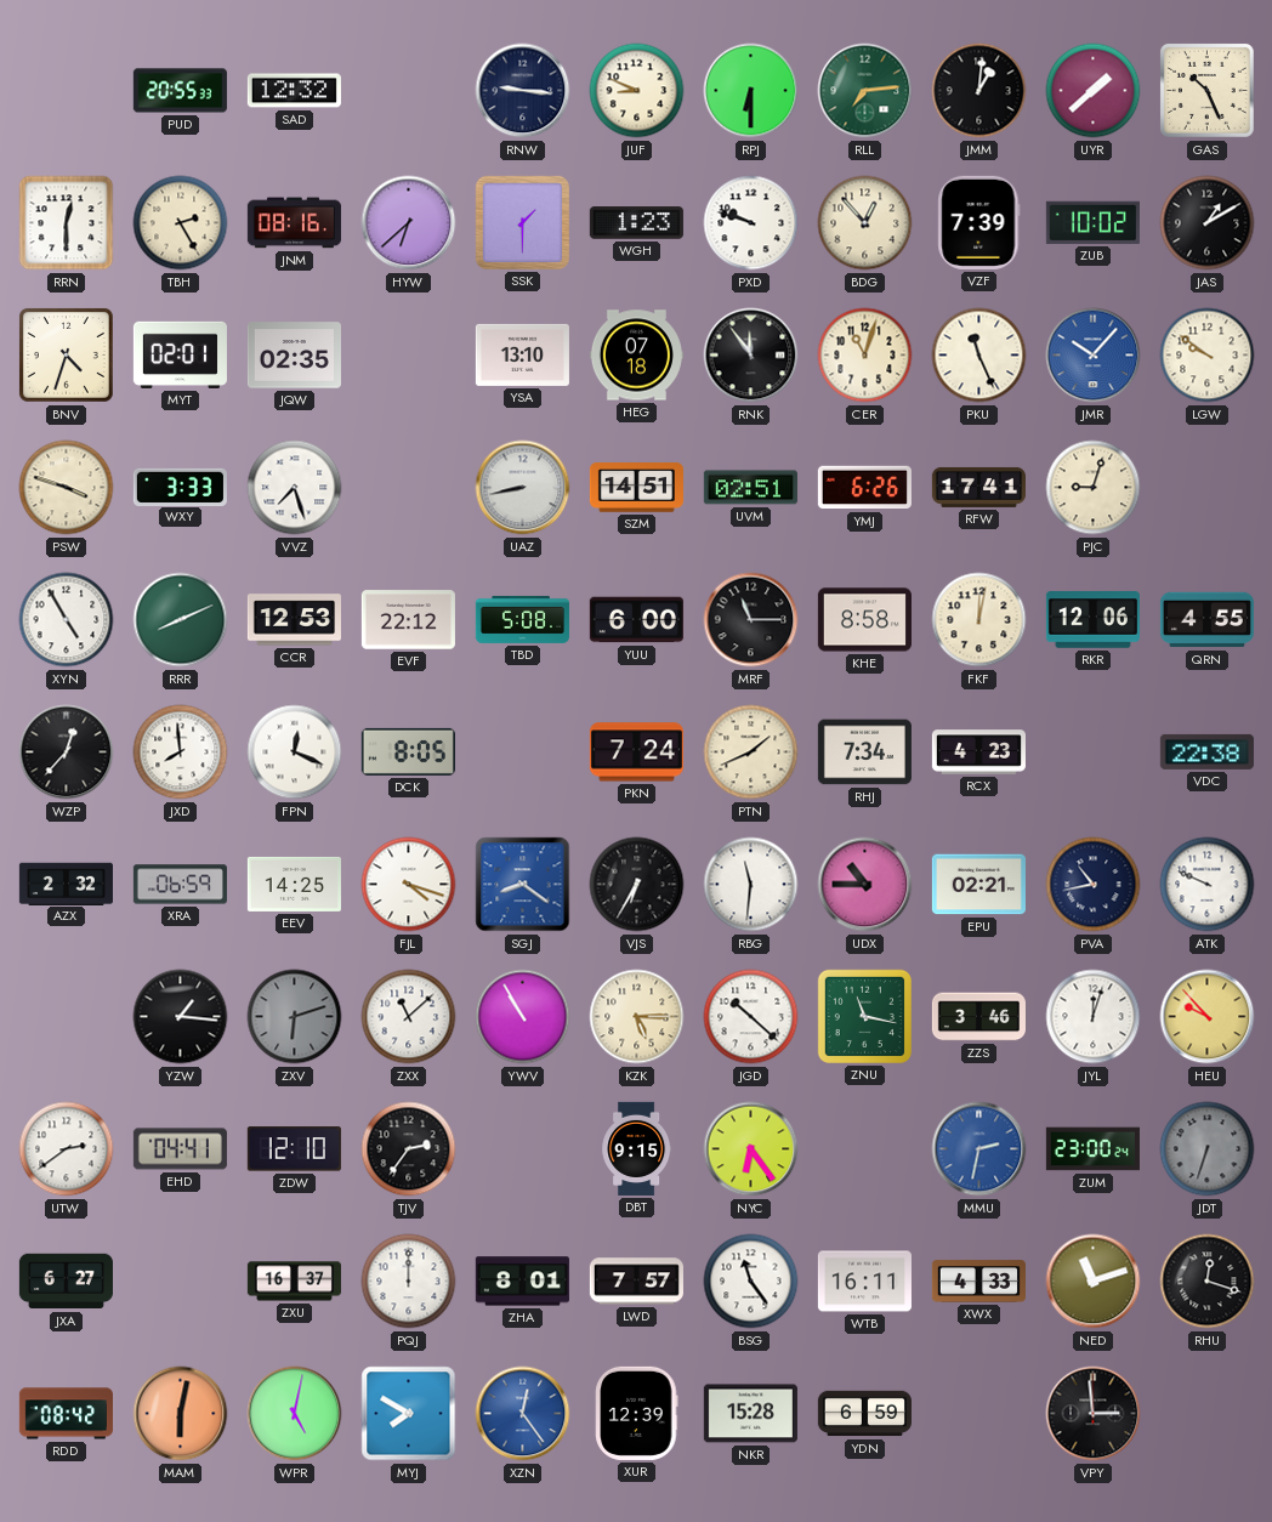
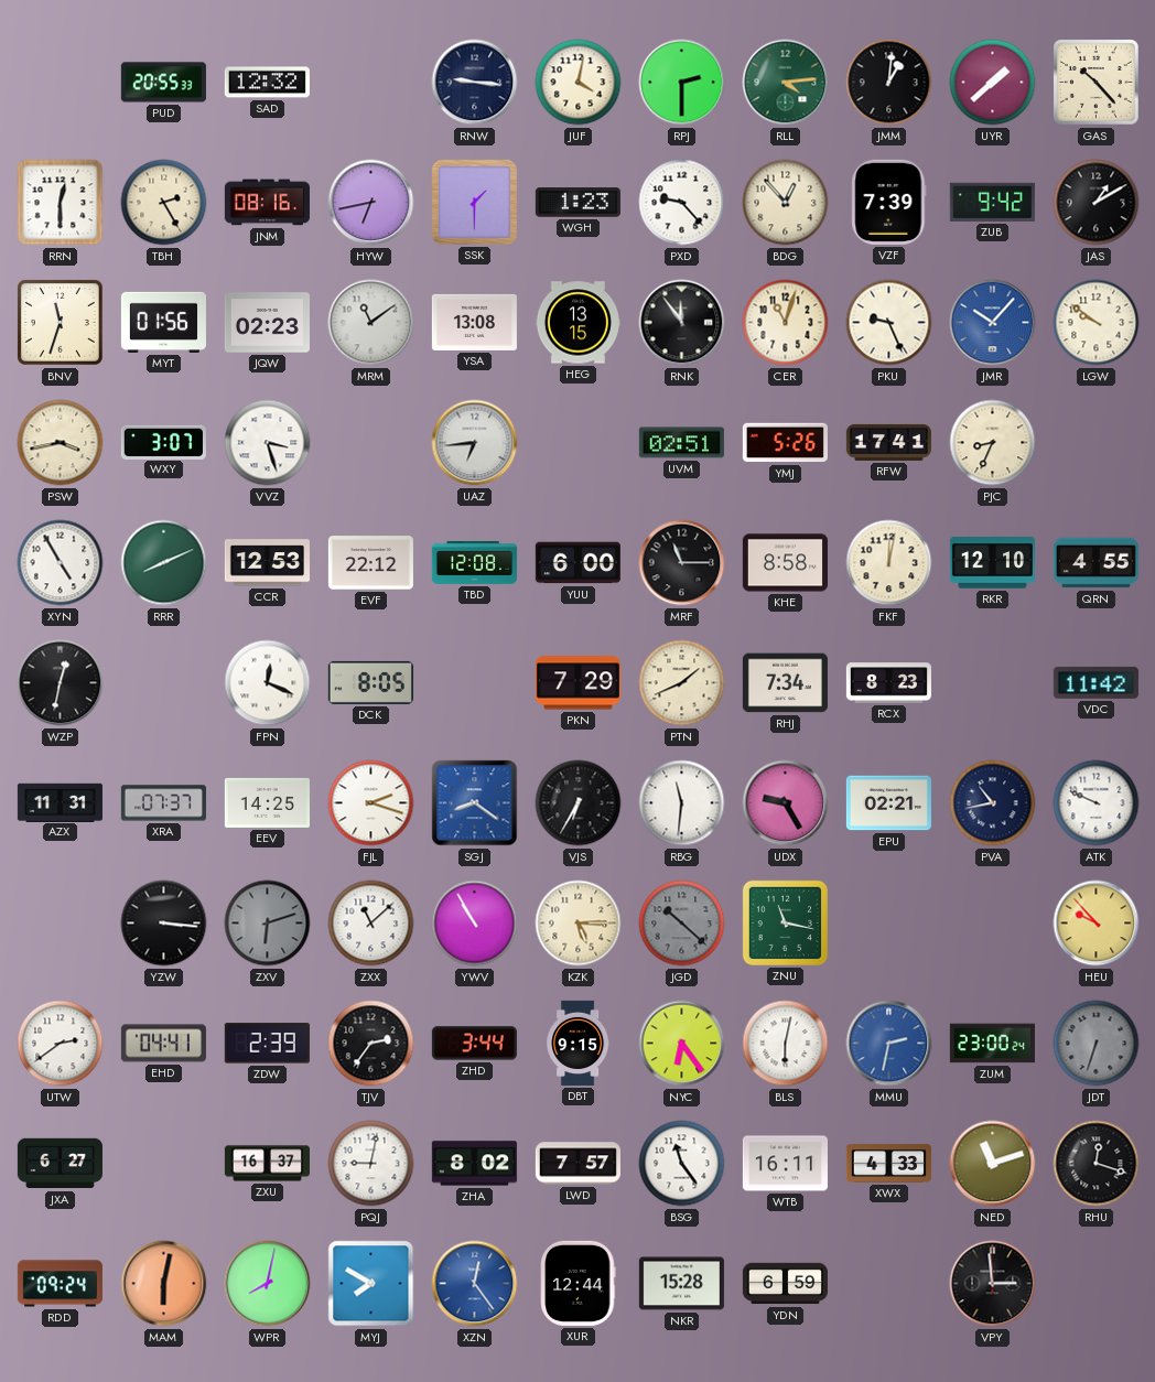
JUF: 8:49 -> 4:02 (579, 83)
RPJ: 6:30 -> 2:30 (682, 83)
RLL: 7:14 -> 4:14 (786, 83)
GAS: 10:26 -> 10:23 (1095, 82)
HYW: 6:38 -> 6:43 (371, 203)
PXD: 9:48 -> 9:23 (682, 203)
ZUB: 10:02 -> 9:42 (992, 202)
BNV: 4:33 -> 11:33 (60, 322)
MYT: 02:01 -> 01:56 (163, 322)
JQW: 02:35 -> 02:23 (267, 323)
MRM: none -> 11:09 (371, 323)
YSA: 13:10 -> 13:08 (474, 322)
HEG: 07:18 -> 13:15 (577, 323)
PKU: 11:26 -> 9:26 (889, 323)
PSW: 3:48 -> 3:43 (61, 443)
WXY: 3:33 -> 3:07 (163, 442)
VVZ: 7:27 -> 3:27 (268, 443)
UAZ: 8:43 -> 6:44 (475, 443)
SZM: 14:51 -> none (636, 488)
YMJ: 6:26 -> 5:26 (785, 443)
PJC: 9:03 -> 8:34 (993, 443)
TBD: 5:08 -> 12:08 (474, 562)
RKR: 12:06 -> 12:10 (992, 563)
WZP: 12:37 -> 12:32 (61, 683)
JXD: 7:59 -> none (181, 753)
PKN: 7:24 -> 7:29 (577, 683)
RCX: 4:23 -> 8:23 (888, 683)
VDC: 22:38 -> 11:42 (1095, 682)
AZX: 2:32 -> 11:31 (60, 802)
XRA: 06:59 -> 07:37 (163, 803)
FJL: 4:18 -> 2:18 (371, 803)
UDX: 10:45 -> 9:25 (786, 803)
YZW: 1:16 -> 3:16 (164, 924)
JGD dial: white -> grey (682, 924)
ZZS: 3:46 -> none (978, 1017)
JYL: 12:03 -> none (1094, 1017)
ZDW: 12:10 -> 2:39 (267, 1044)
ZHD: none -> 3:44 (474, 1044)
BLS: none -> 6:02 (786, 1044)
PQJ: 12:00 -> 9:02 (371, 1164)
ZHA: 8:01 -> 8:02 (474, 1164)
RDD: 08:42 -> 09:24 (60, 1284)
WPR: 5:02 -> 8:02 (268, 1284)
XUR: 12:39 -> 12:44 (579, 1283)
